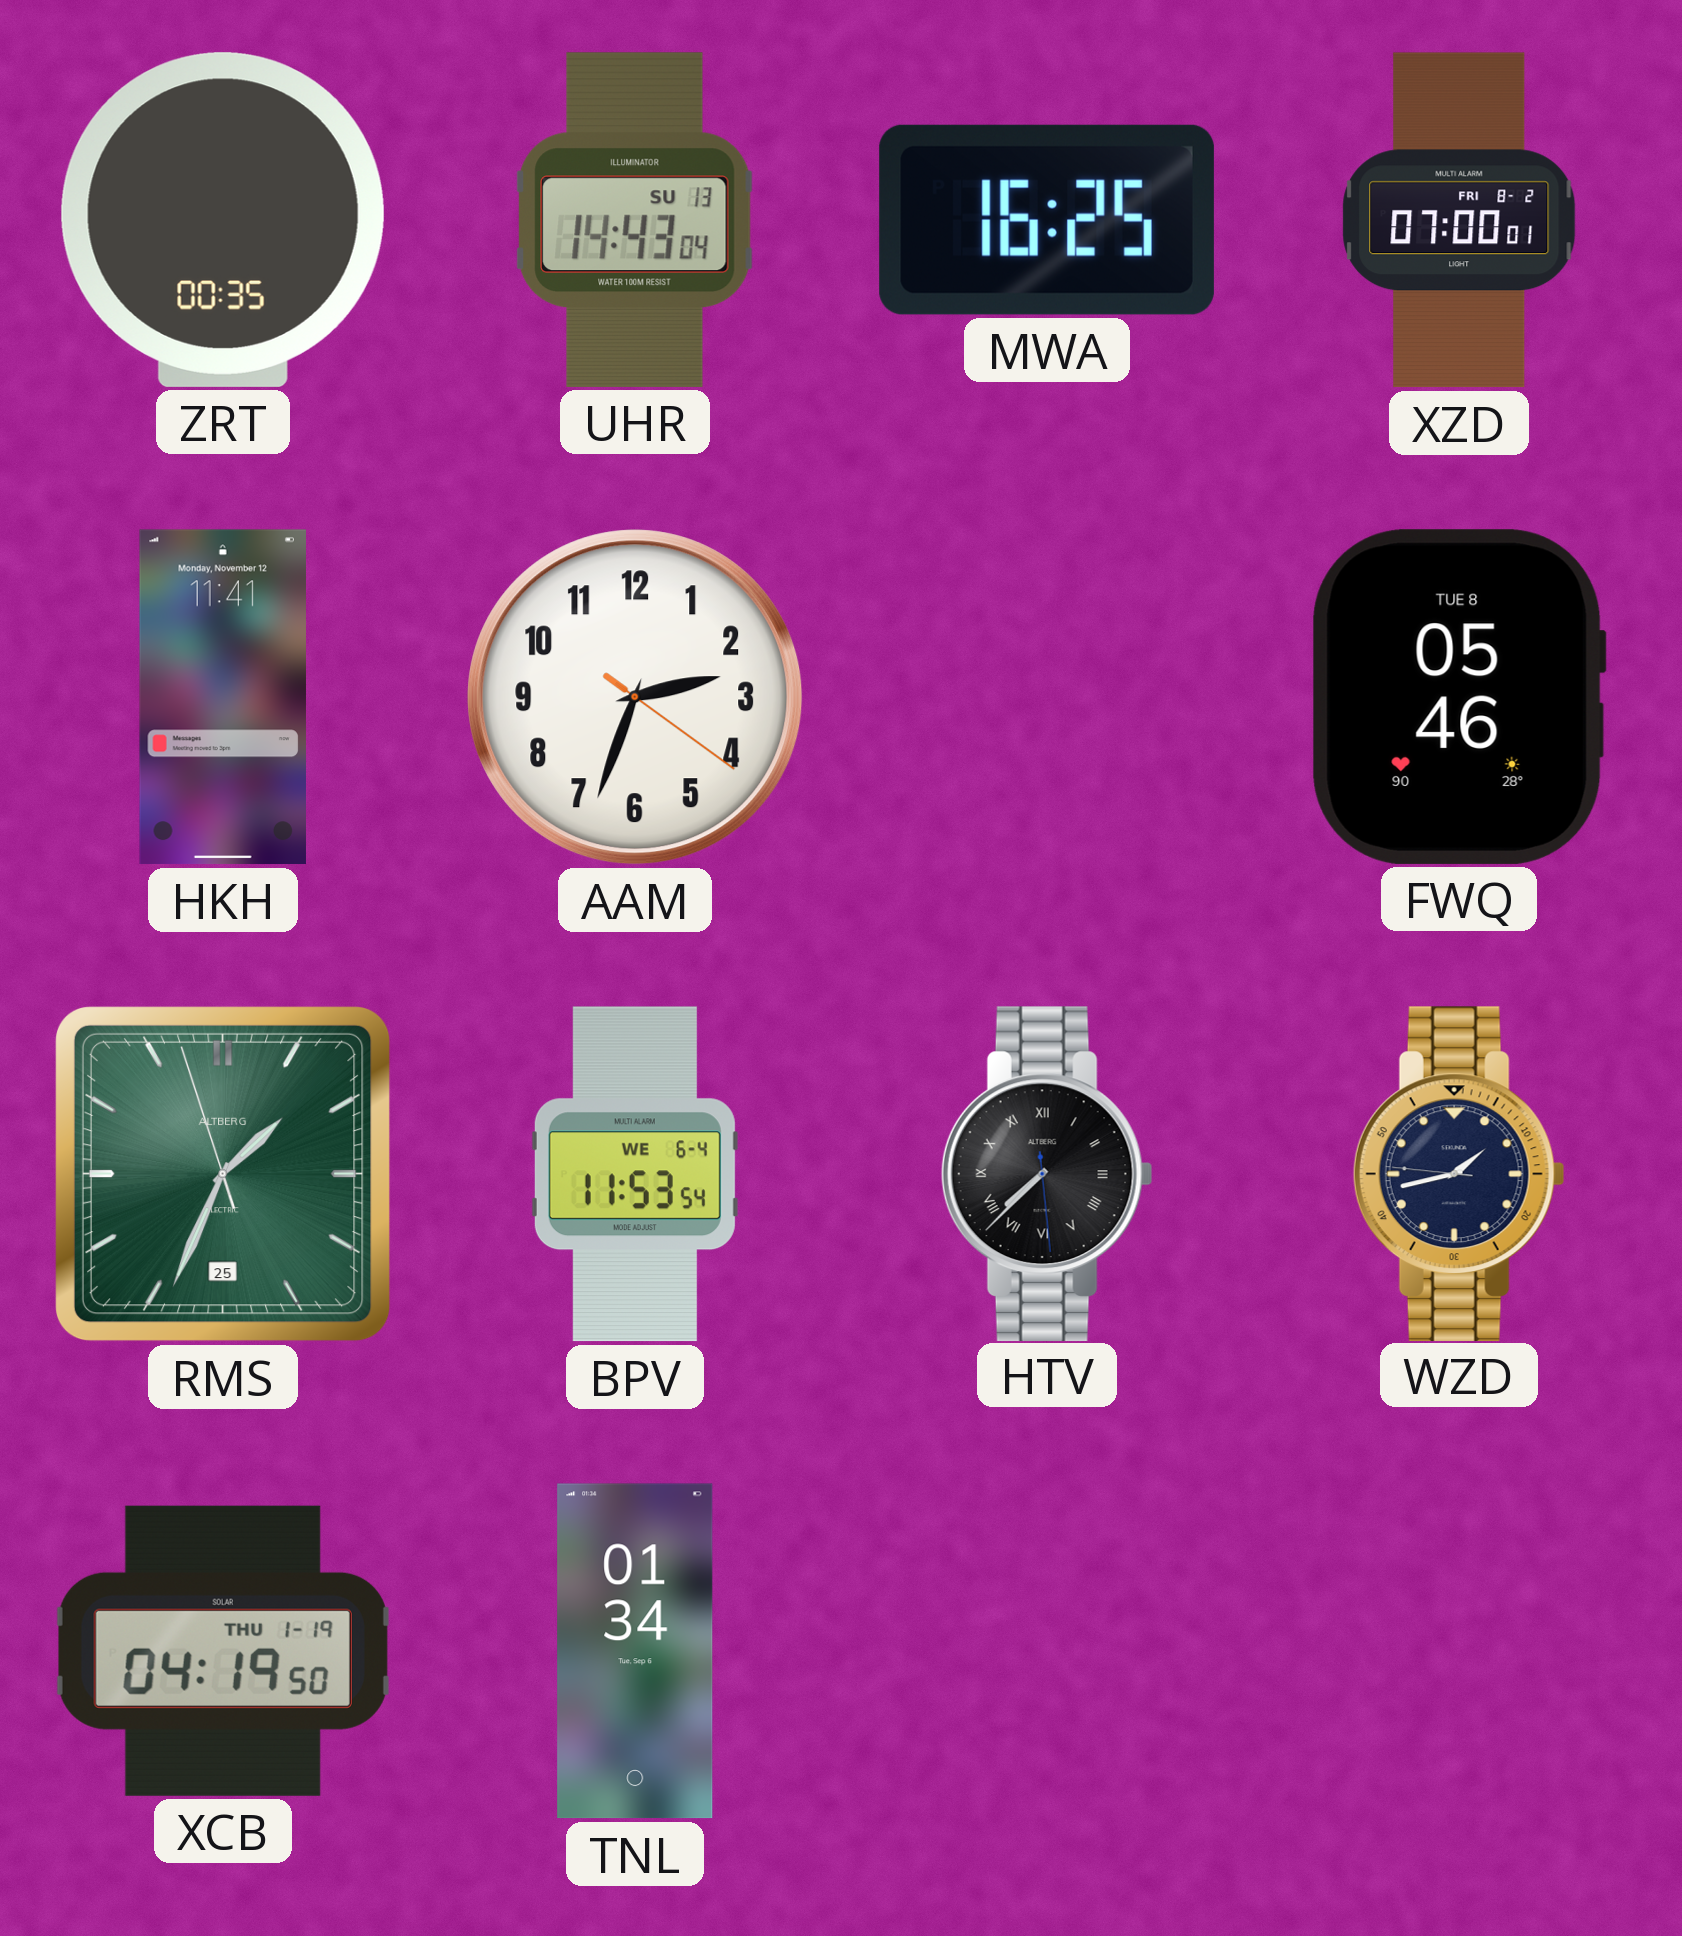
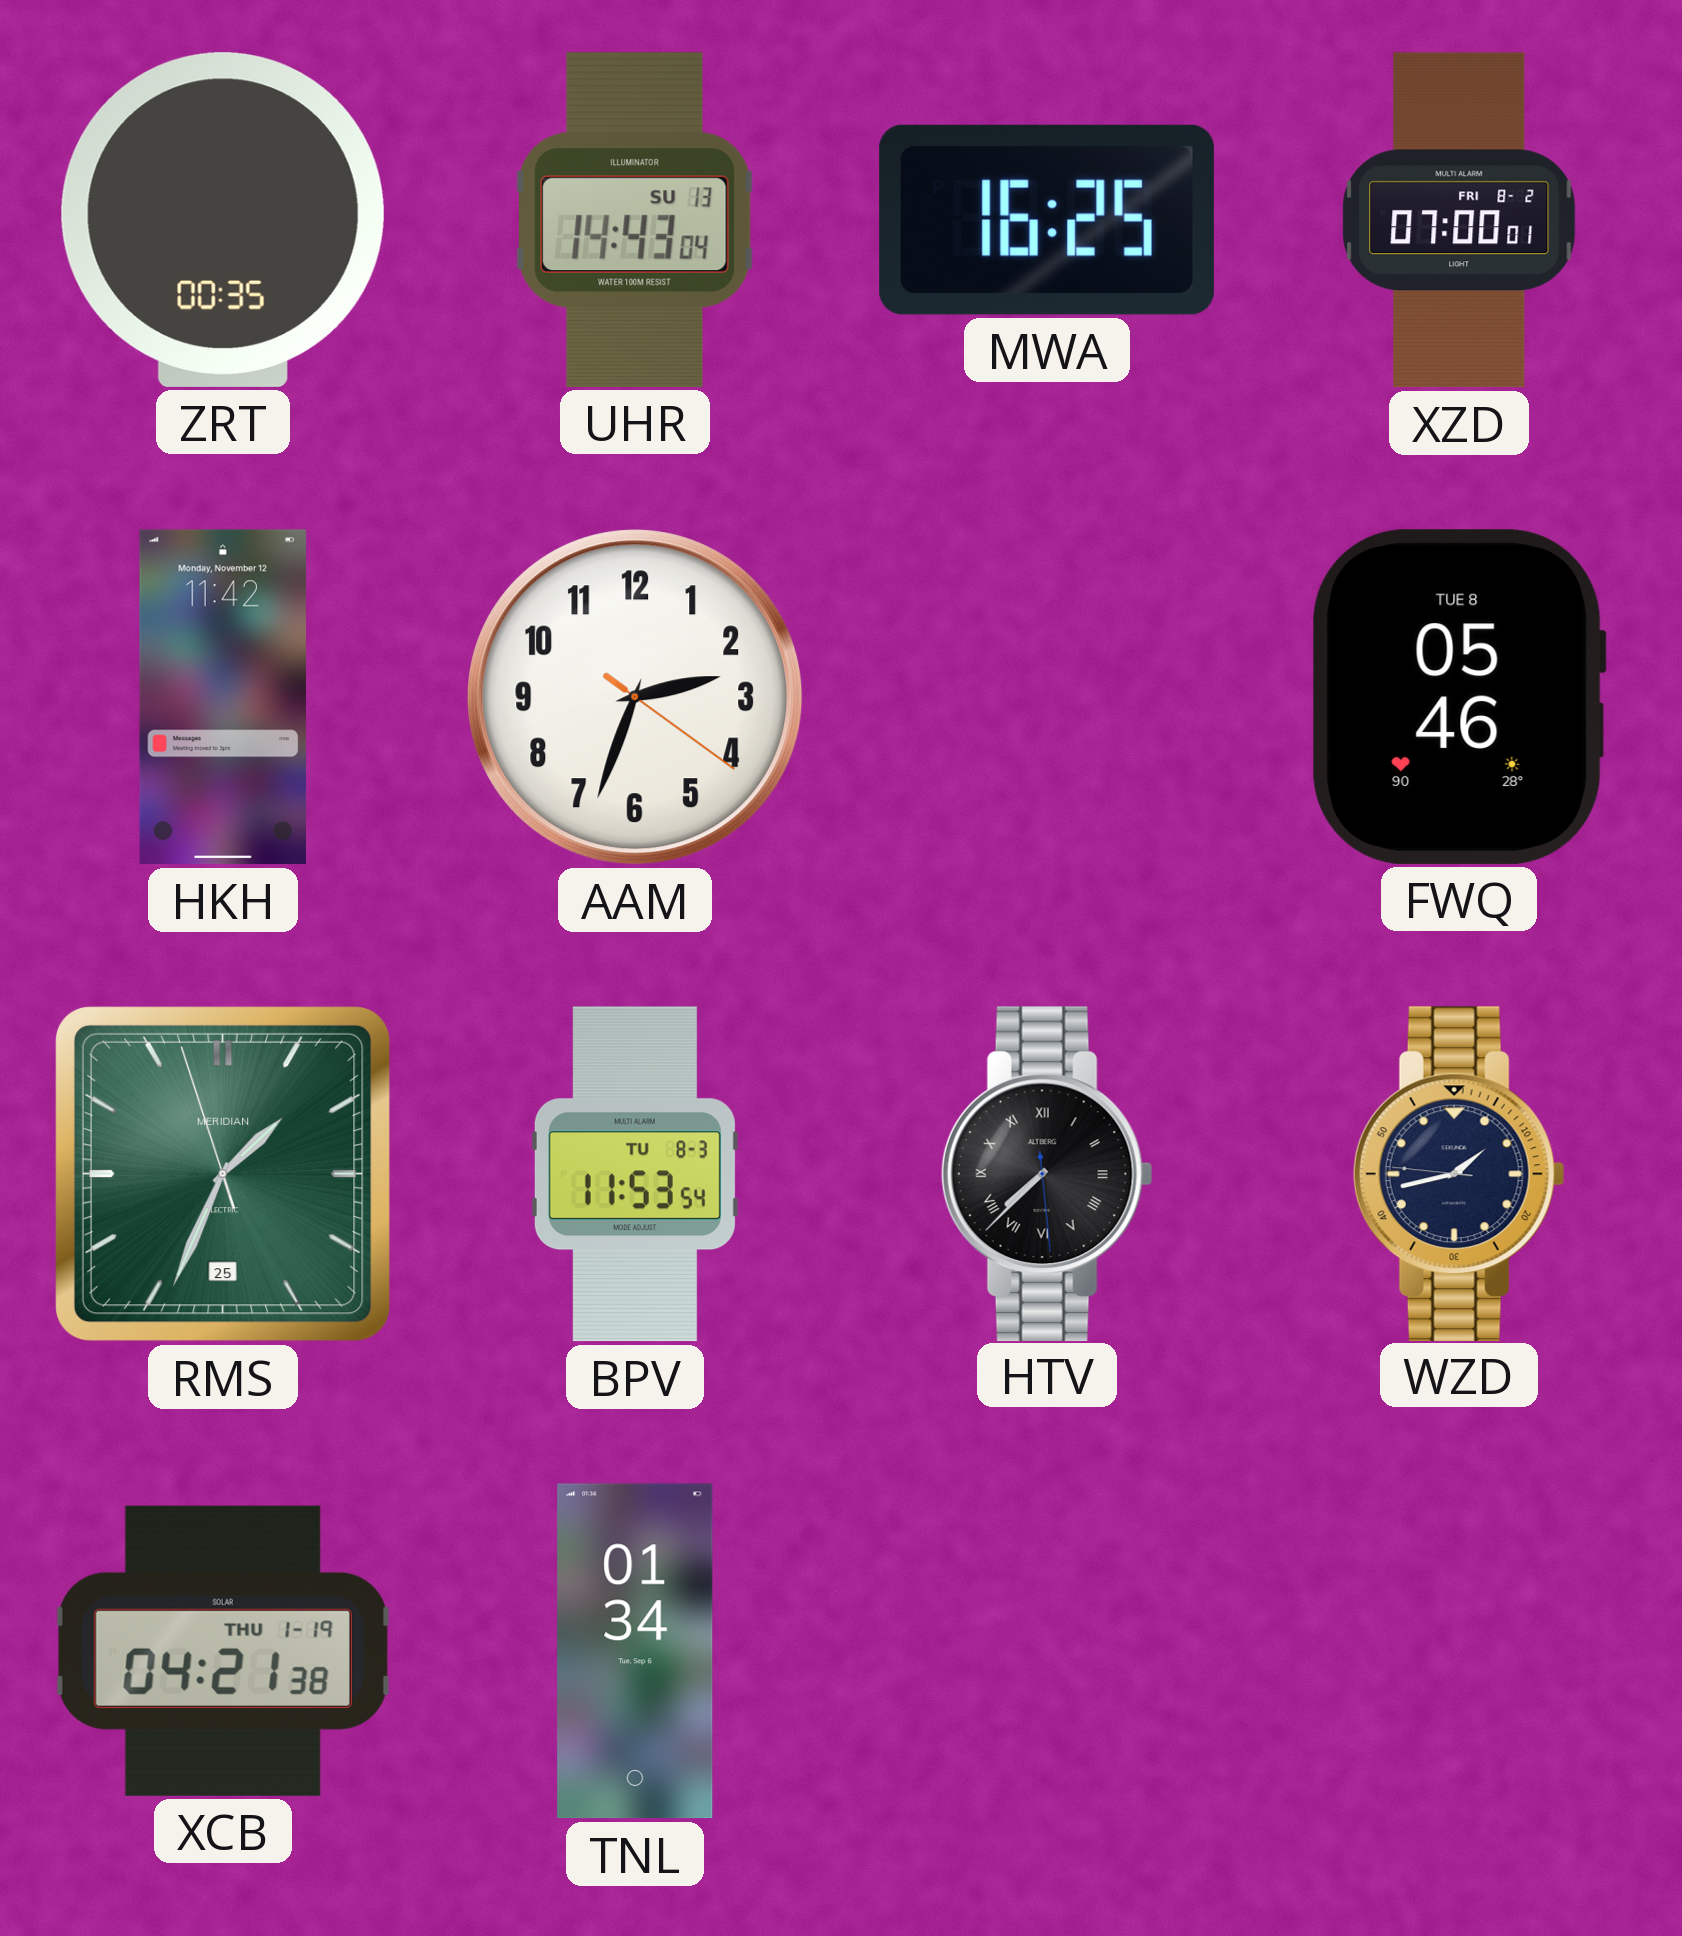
HKH: 11:41 -> 11:42 (223, 697)
RMS brand: ALTBERG -> MERIDIAN (223, 1174)
BPV date: WE 6-4 -> TU 8-3 (635, 1174)
XCB: 04:19 -> 04:21 (223, 1651)
